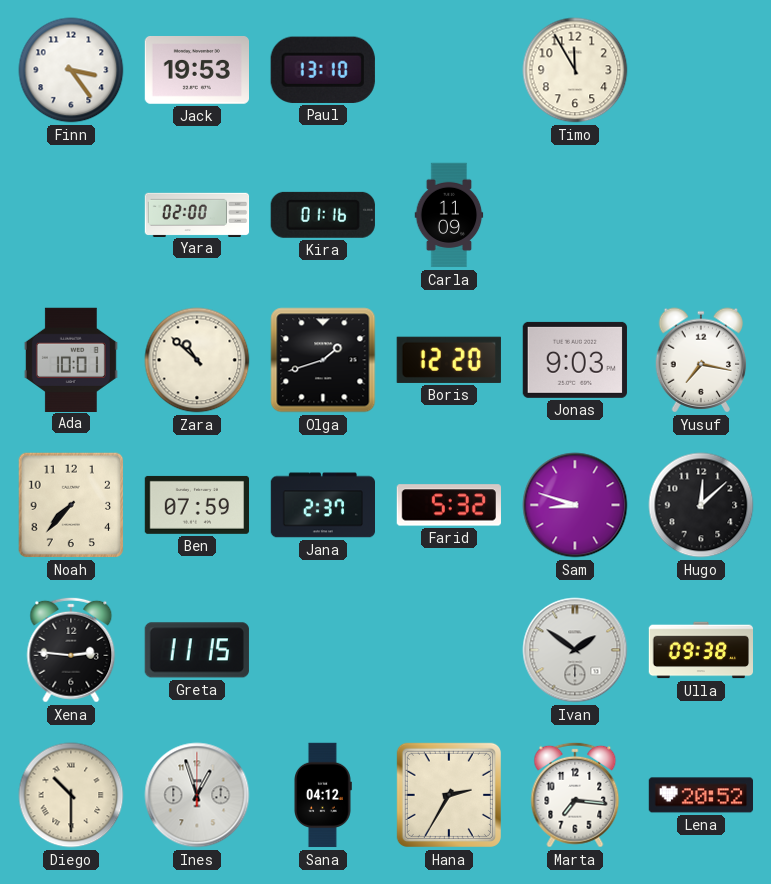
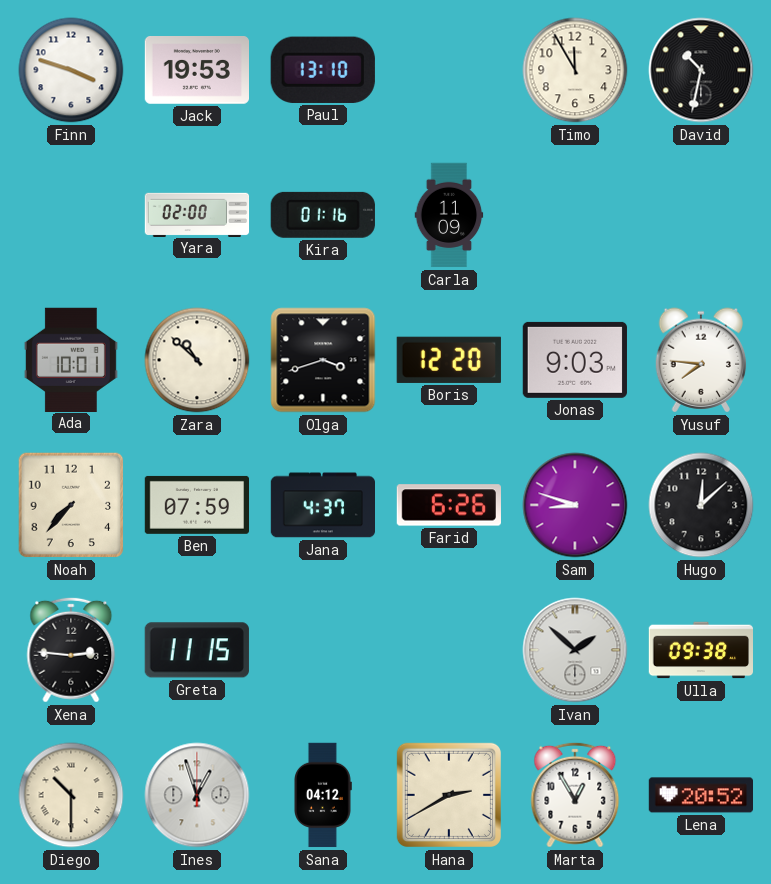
Finn: 3:24 -> 3:48 (71, 70)
David: none -> 10:32 (701, 70)
Olga: 1:42 -> 3:42 (323, 360)
Yusuf: 7:17 -> 7:46 (701, 360)
Jana: 2:37 -> 4:37 (322, 505)
Farid: 5:32 -> 6:26 (448, 505)
Ivan: 1:51 -> 1:52 (575, 650)
Hana: 2:35 -> 2:40 (449, 795)
Marta: 7:16 -> 12:55 (575, 795)
